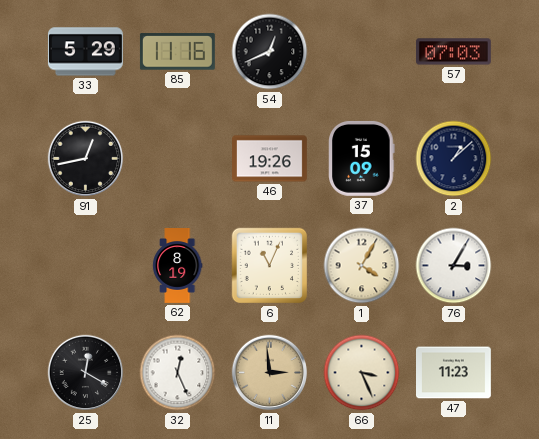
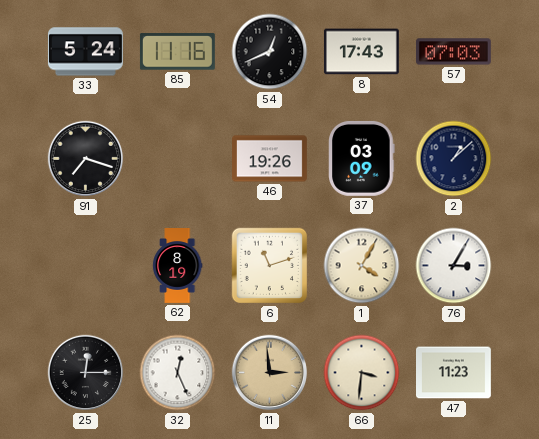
33: 5:29 -> 5:24 (85, 52)
8: none -> 17:43 (361, 52)
91: 12:43 -> 7:18 (86, 159)
37: 15:09 -> 03:09 (362, 158)
6: 11:04 -> 11:12 (270, 266)
25: 12:20 -> 12:15 (86, 373)
66: 3:26 -> 3:31 (362, 373)
